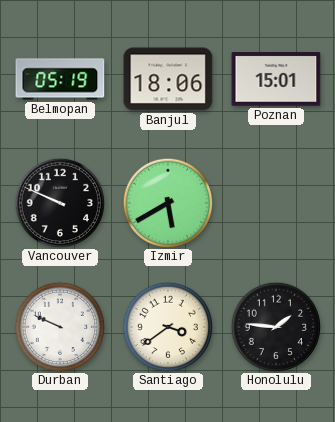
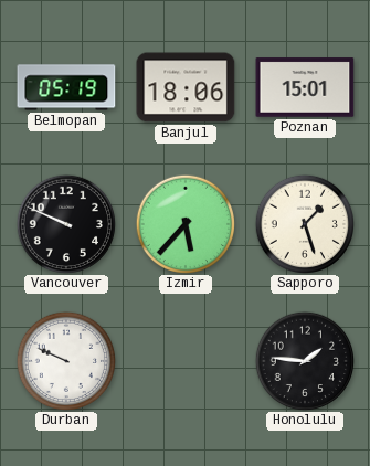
Izmir: 5:40 -> 5:37 (184, 223)
Sapporo: none -> 1:27 (304, 223)
Santiago: 3:39 -> none (167, 326)
